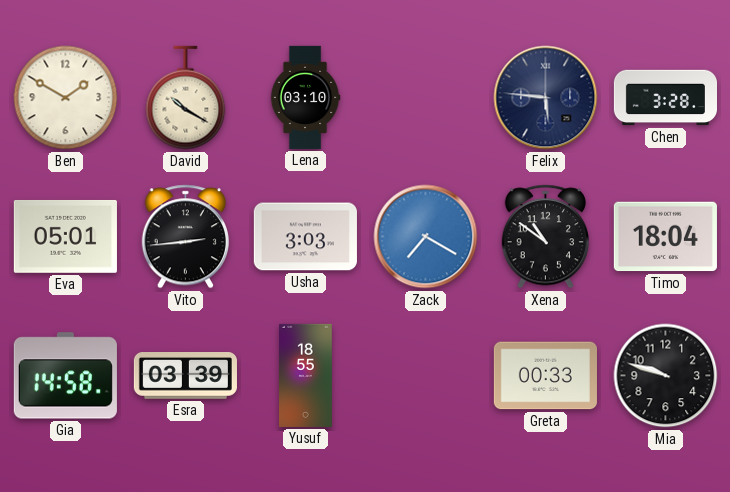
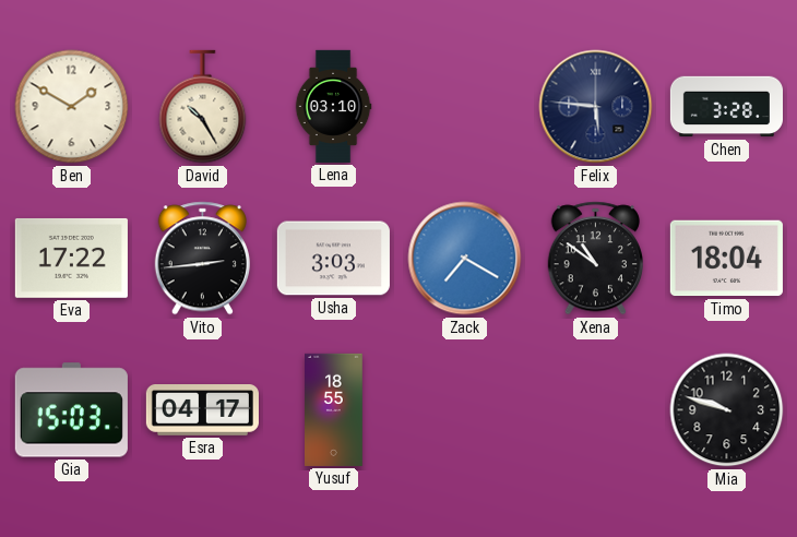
David: 10:20 -> 10:25 (203, 107)
Eva: 05:01 -> 17:22 (71, 258)
Gia: 14:58 -> 15:03 (71, 410)
Esra: 03:39 -> 04:17 (202, 410)
Greta: 00:33 -> none (545, 376)
